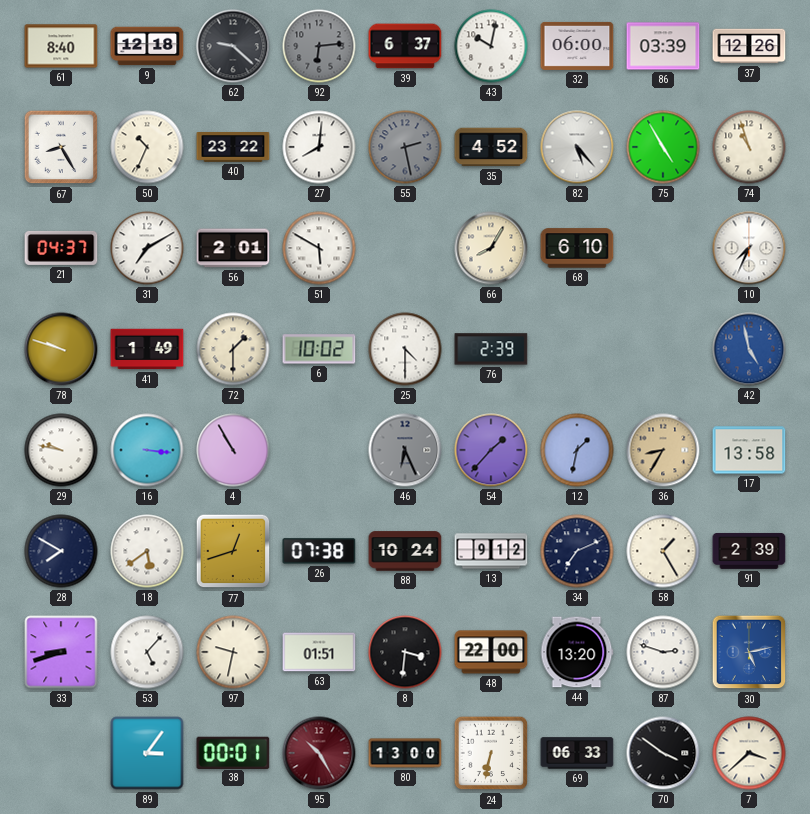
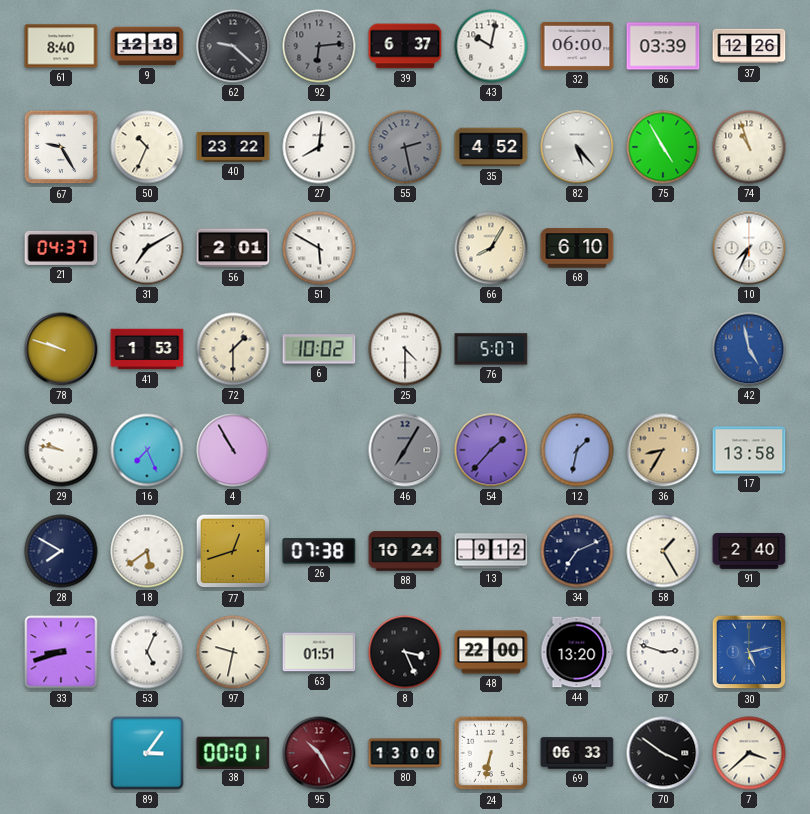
67: 8:25 -> 9:25 (61, 147)
41: 1:49 -> 1:53 (147, 349)
76: 2:39 -> 5:07 (491, 349)
16: 3:16 -> 7:26 (147, 450)
46: 6:26 -> 7:05 (405, 450)
91: 2:39 -> 2:40 (749, 551)
53: 5:07 -> 5:04 (147, 652)
8: 3:31 -> 3:26 (405, 652)
